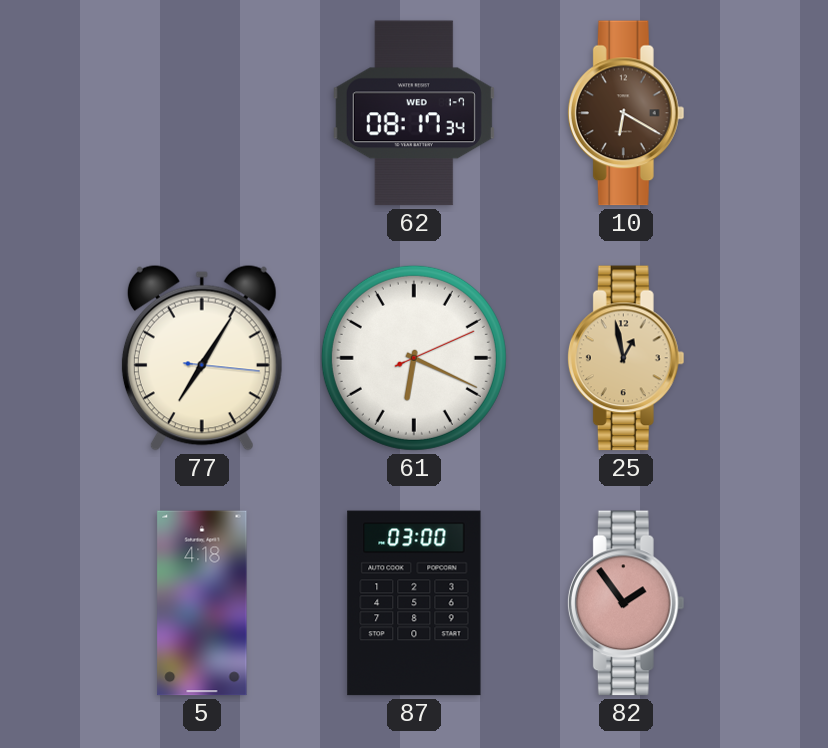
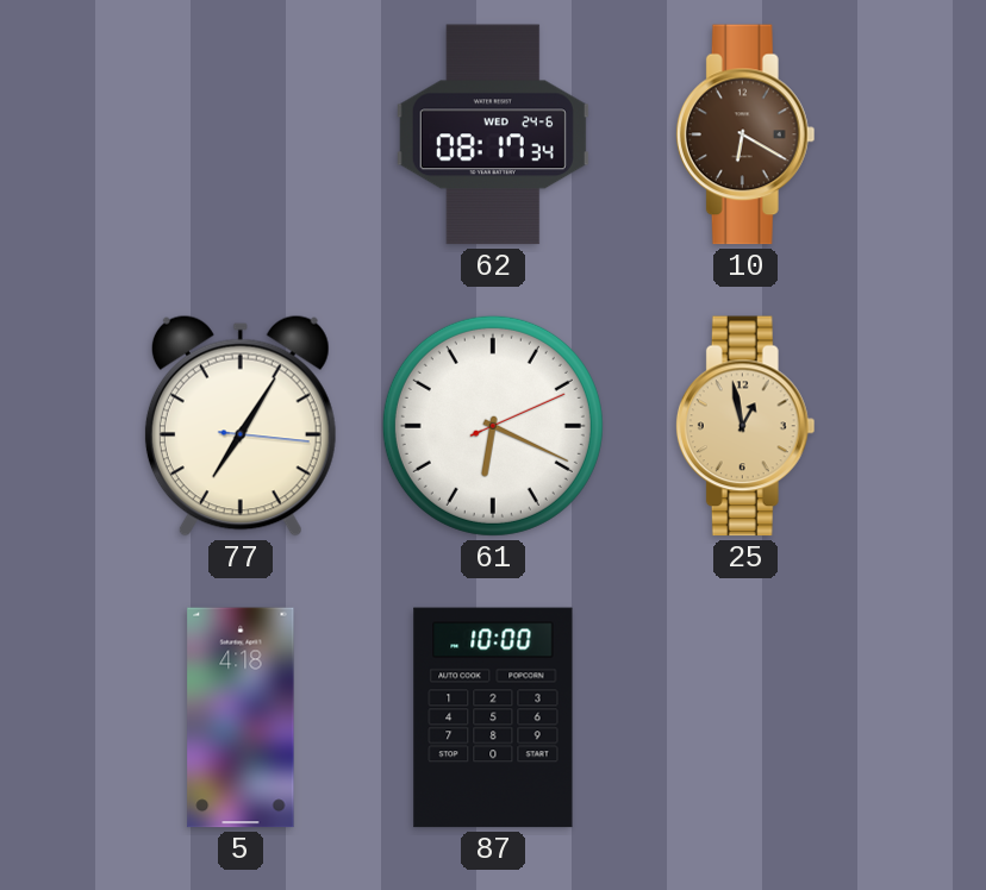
62 date: WED 1-7 -> WED 24-6 (493, 134)
87: 03:00 -> 10:00 (493, 717)
82: 1:54 -> none (626, 603)
